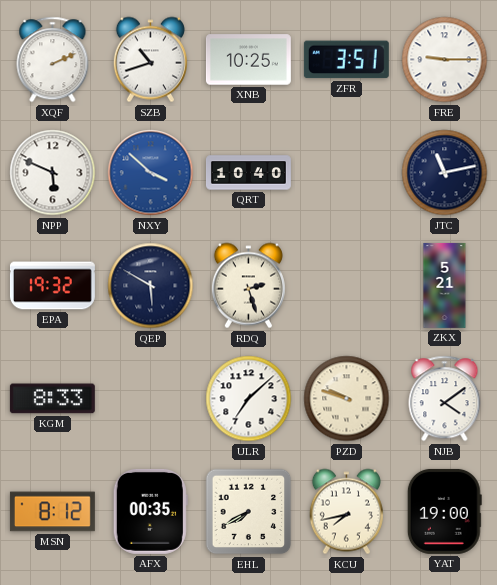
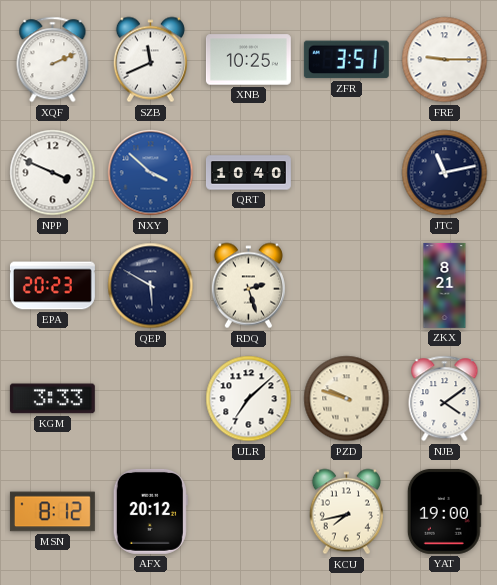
SZB: 10:42 -> 11:41 (150, 60)
NPP: 5:49 -> 3:49 (53, 173)
EPA: 19:32 -> 20:23 (52, 286)
ZKX: 5:21 -> 8:21 (445, 285)
KGM: 8:33 -> 3:33 (52, 399)
AFX: 00:35 -> 20:12 (150, 511)
EHL: 7:40 -> none (249, 512)
